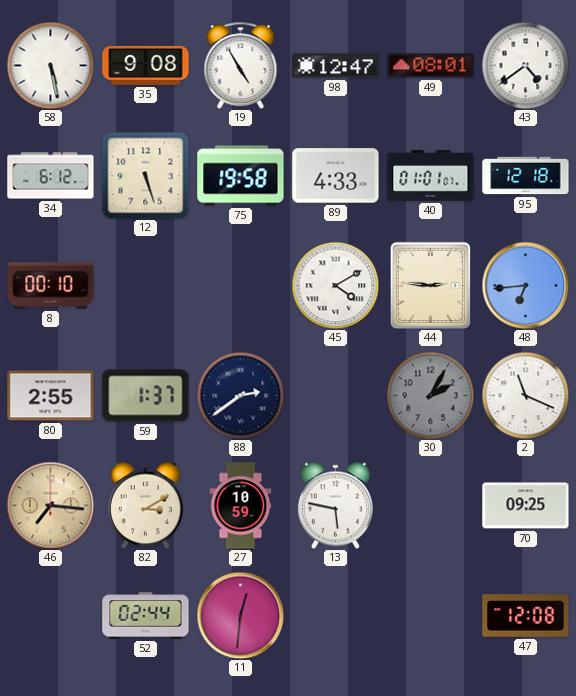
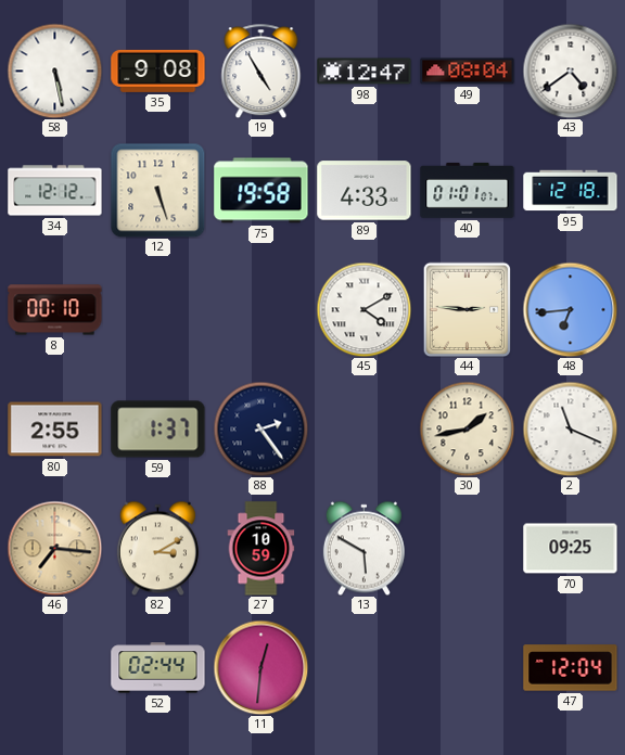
49: 08:01 -> 08:04 (468, 72)
34: 6:12 -> 12:12 (55, 191)
88: 2:39 -> 2:24 (260, 428)
30: 2:05 -> 1:43 (467, 428)
30 dial: grey -> cream (467, 428)
13: 5:47 -> 5:50 (363, 548)
47: 12:08 -> 12:04 (571, 668)
